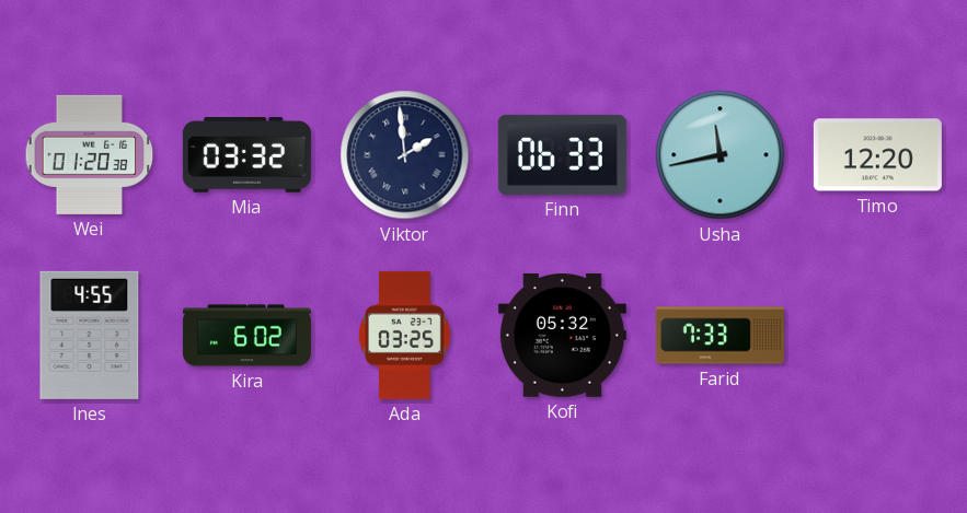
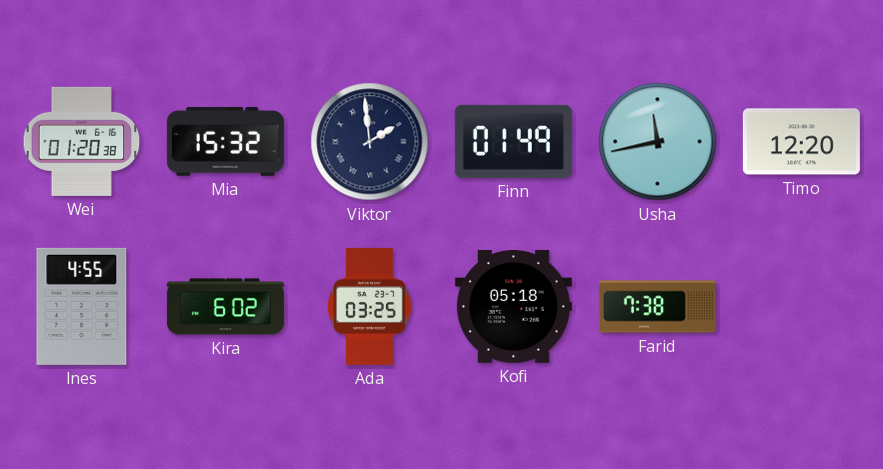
Mia: 03:32 -> 15:32 (225, 141)
Finn: 06:33 -> 01:49 (513, 141)
Kofi: 05:32 -> 05:18 (513, 307)
Farid: 7:33 -> 7:38 (657, 307)
